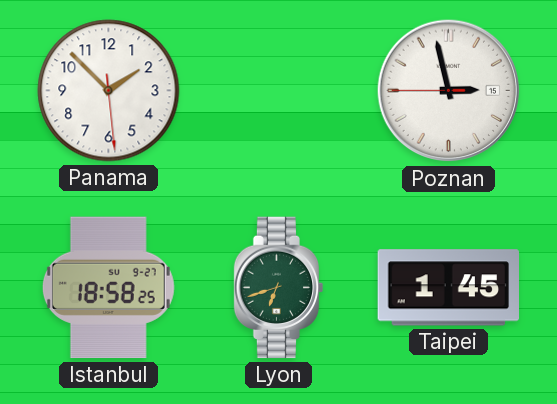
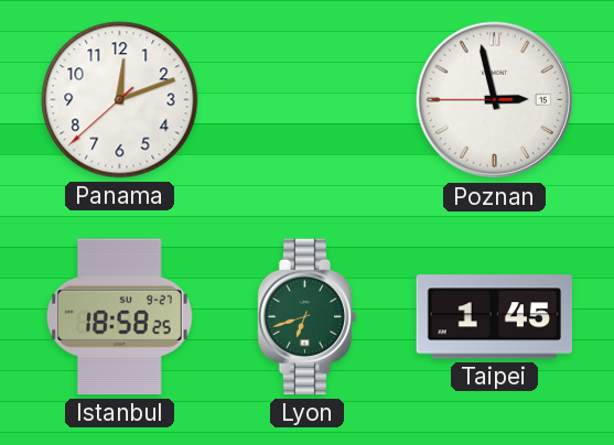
Panama: 1:52 -> 12:11 (120, 100)
